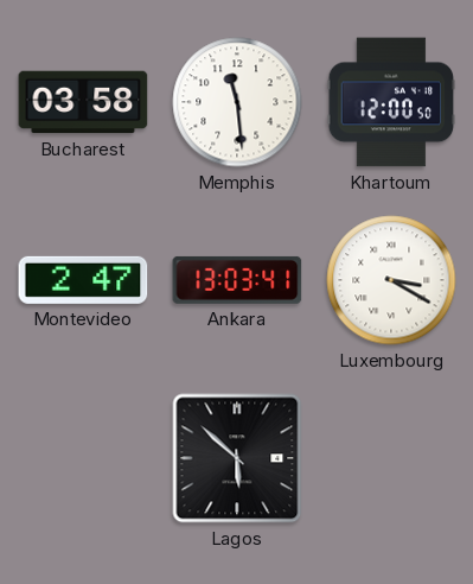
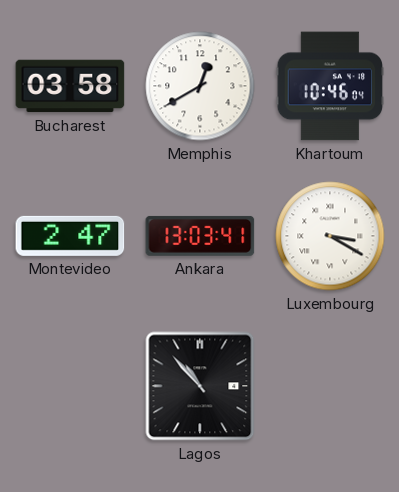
Memphis: 11:29 -> 12:40 (200, 86)
Khartoum: 12:00 -> 10:46 (330, 86)
Lagos: 5:52 -> 10:53 (200, 386)
